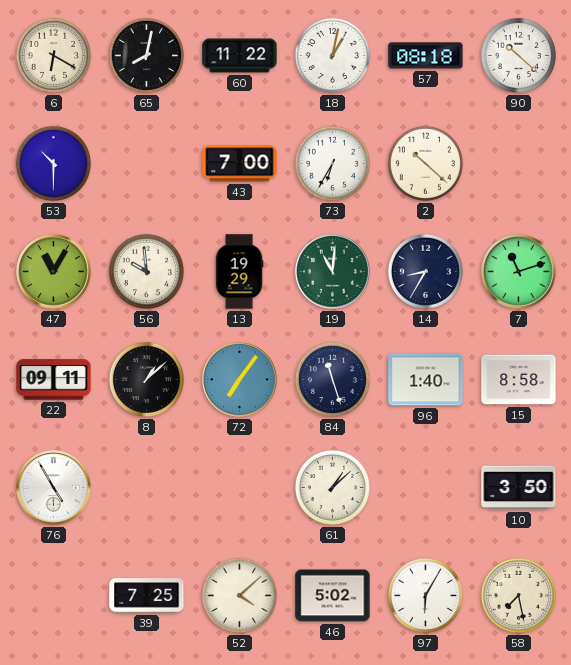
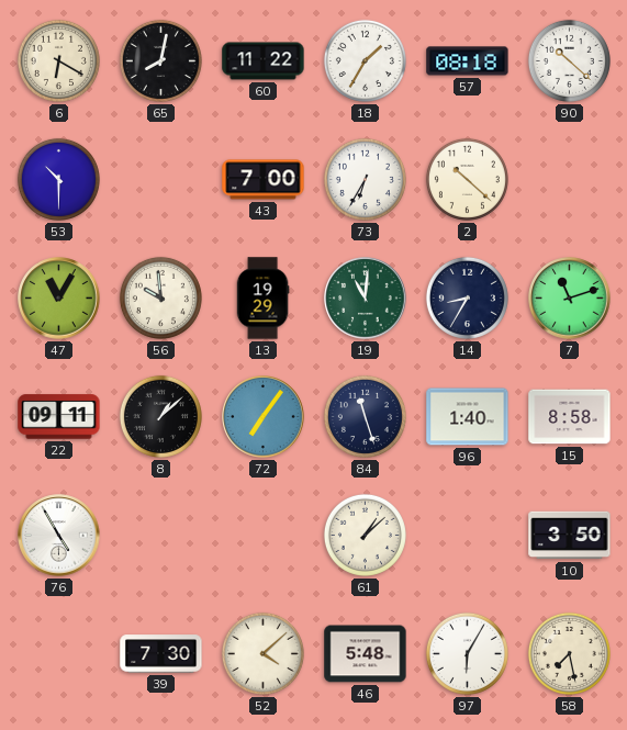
18: 1:02 -> 1:35 (365, 60)
39: 7:25 -> 7:30 (161, 654)
46: 5:02 -> 5:48 (366, 654)
